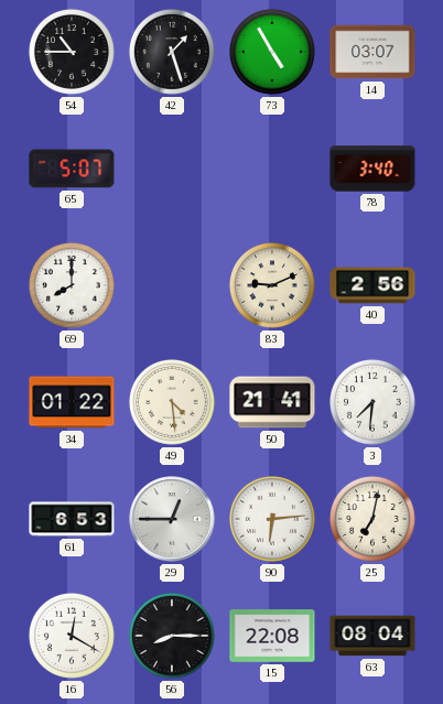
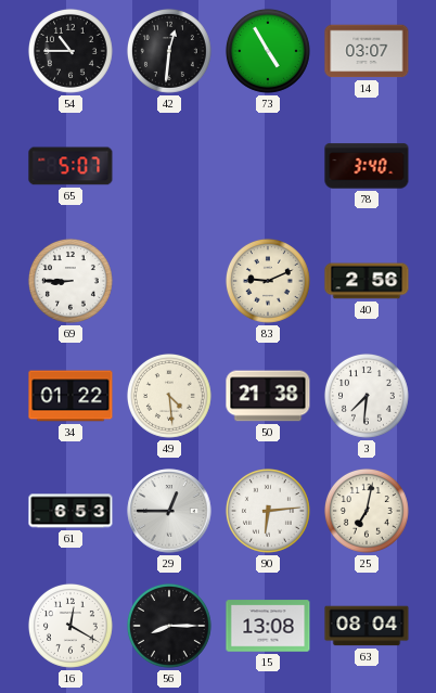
42: 1:27 -> 12:31 (169, 51)
69: 8:00 -> 8:45 (70, 281)
50: 21:41 -> 21:38 (268, 396)
15: 22:08 -> 13:08 (268, 626)
